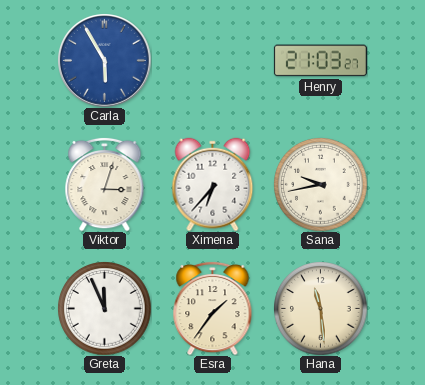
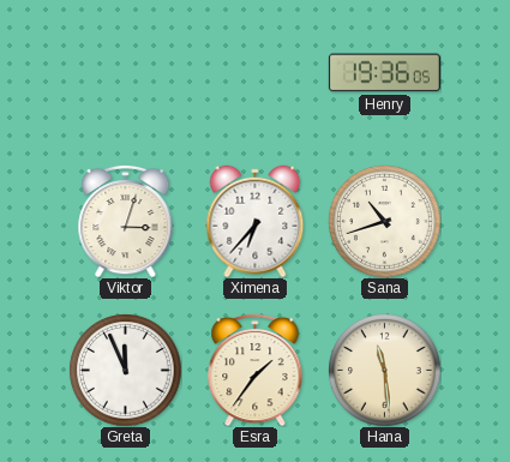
Carla: 5:55 -> none (105, 61)
Henry: 21:03 -> 19:36 (384, 73)
Sana: 9:43 -> 10:42 (384, 221)
